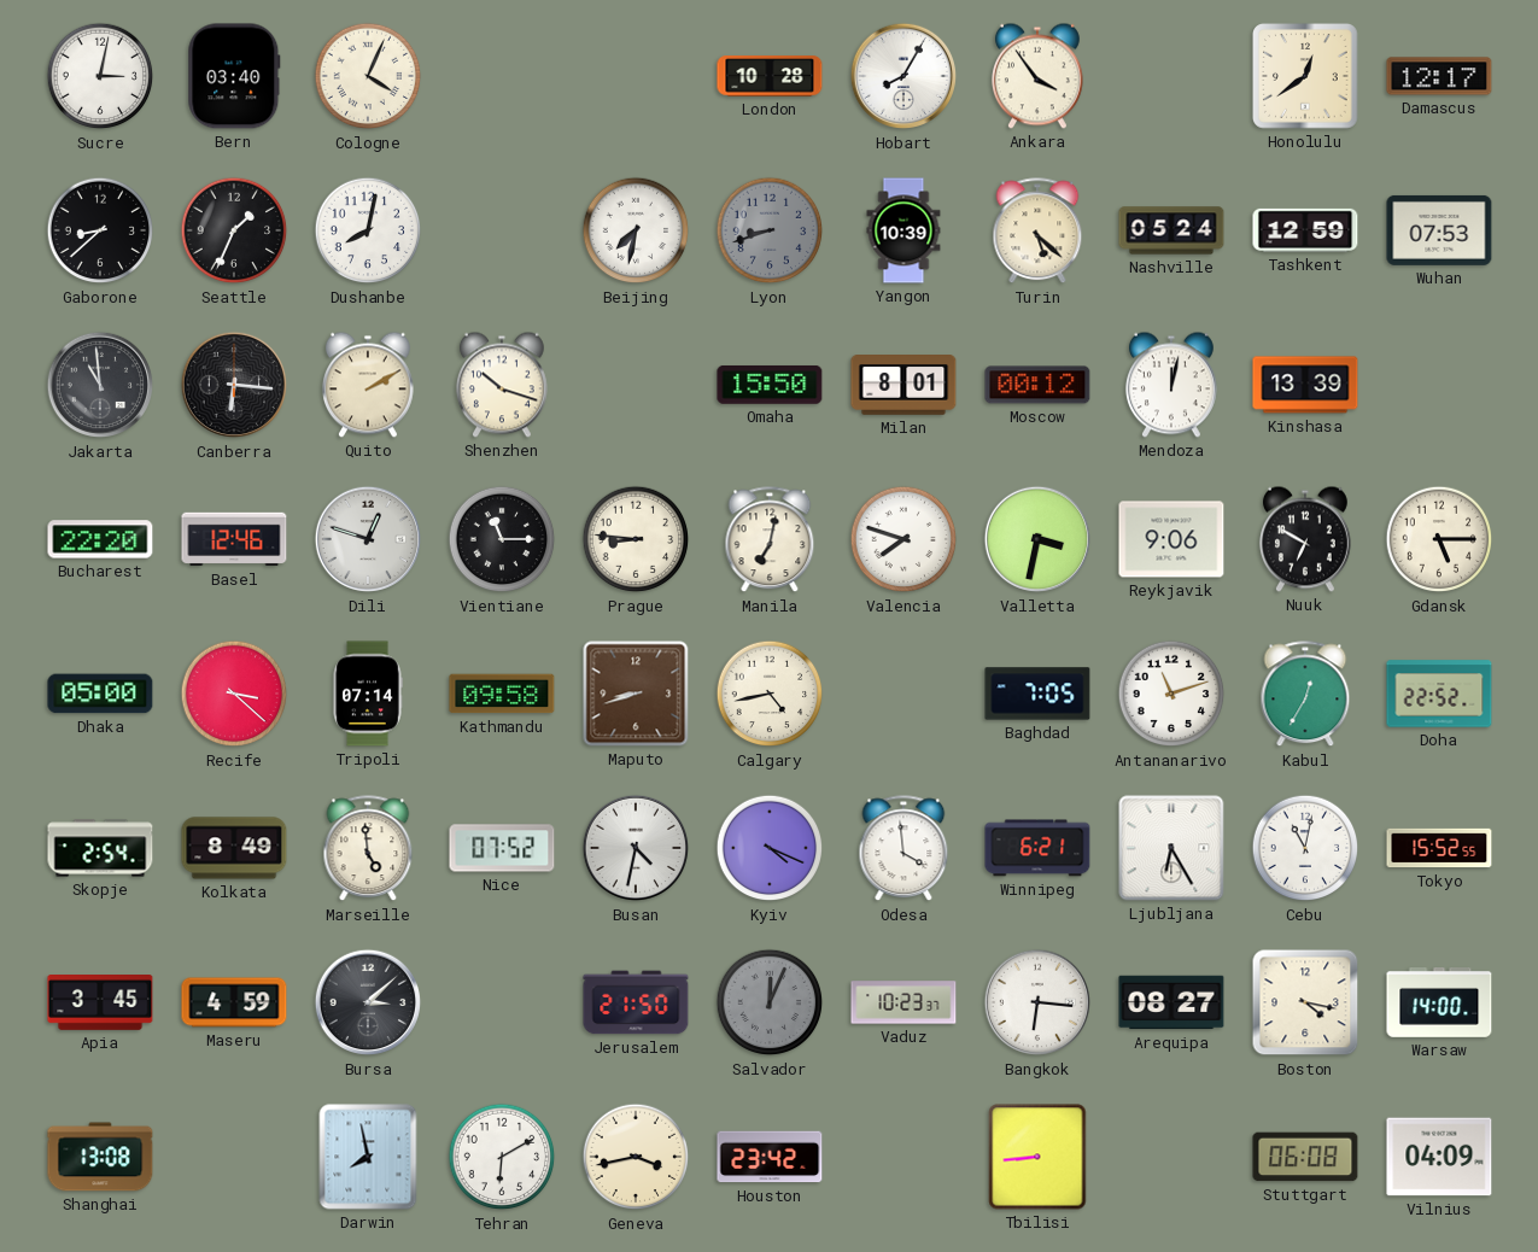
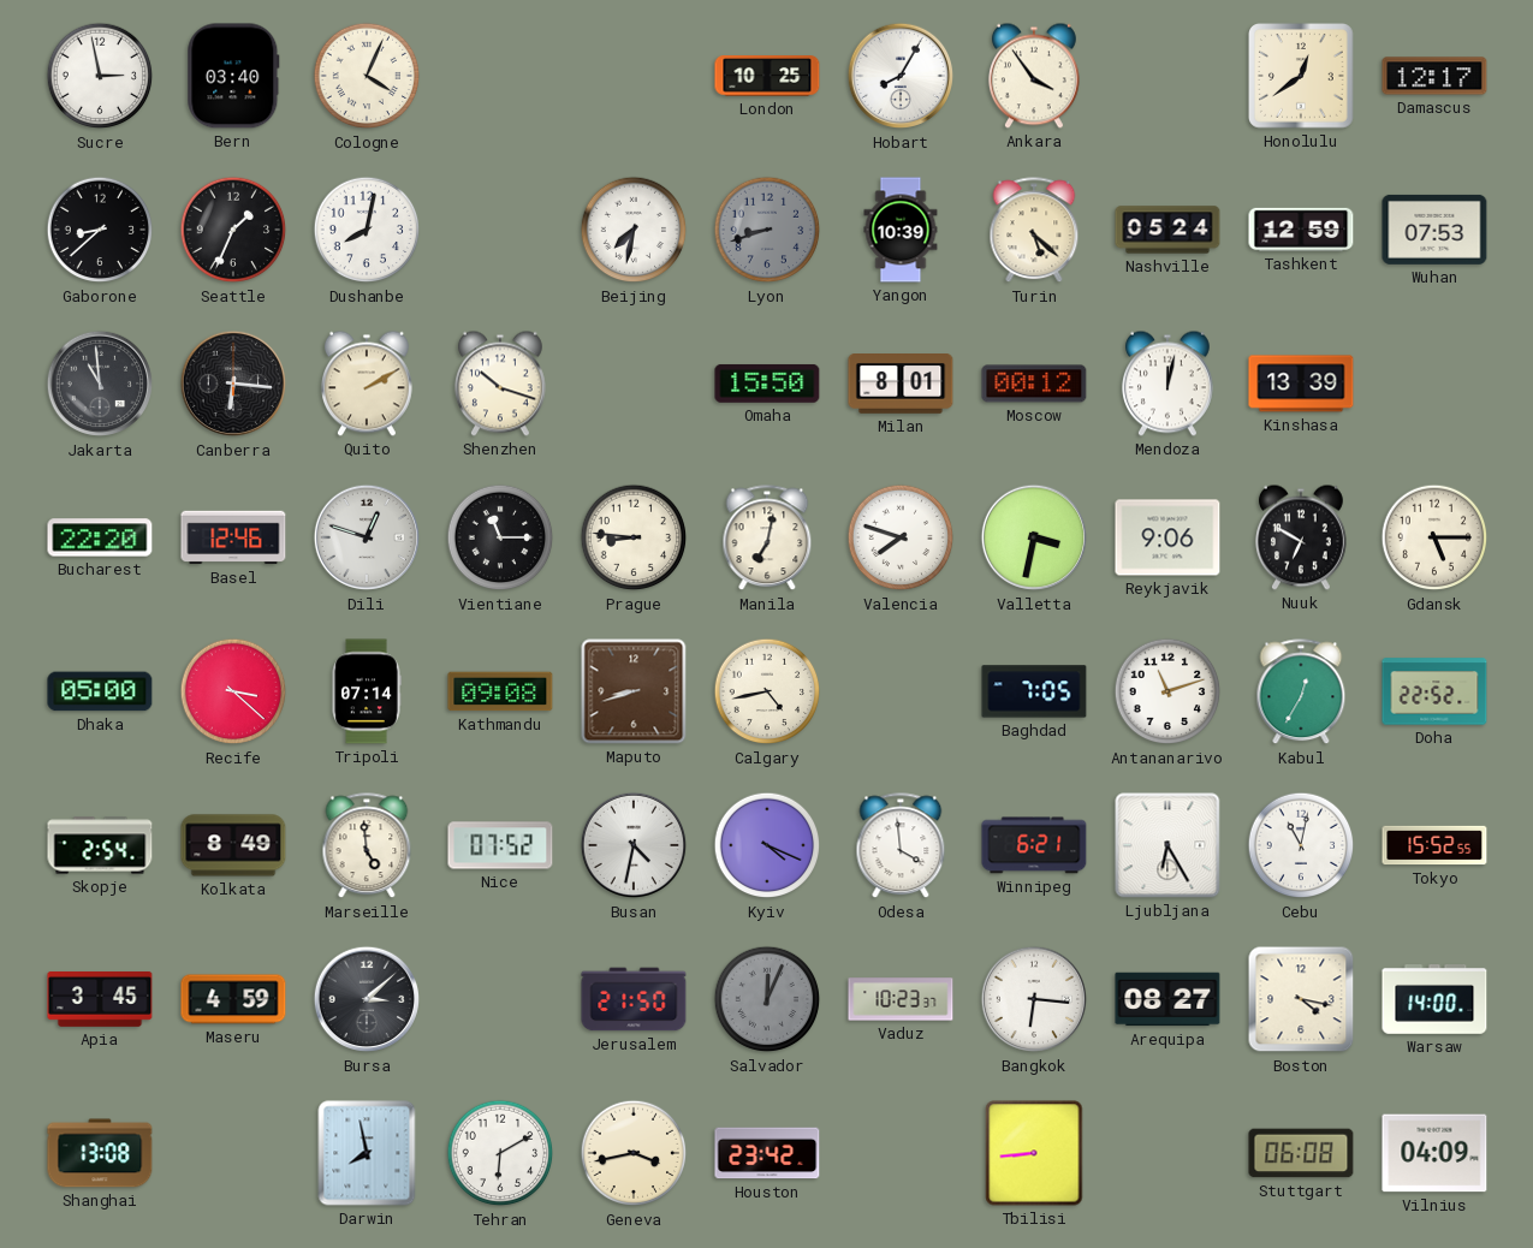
Sucre: 3:02 -> 2:58 (100, 76)
London: 10:28 -> 10:25 (767, 76)
Kathmandu: 09:58 -> 09:08 (500, 691)
